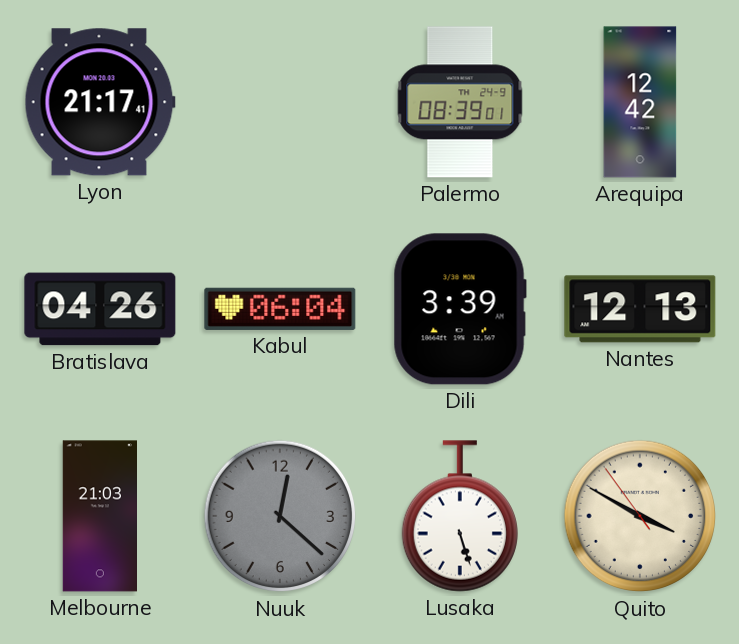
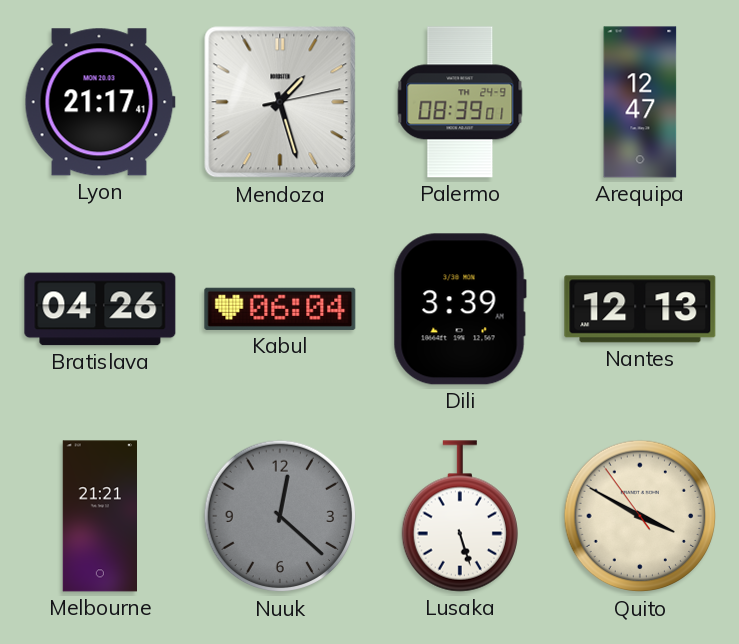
Mendoza: none -> 1:27 (280, 102)
Arequipa: 12:42 -> 12:47 (640, 102)
Melbourne: 21:03 -> 21:21 (99, 516)
